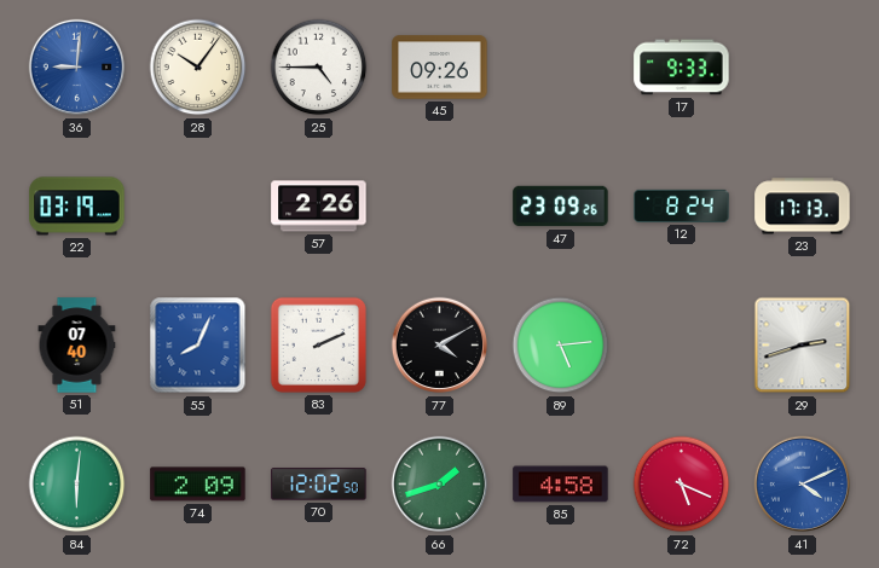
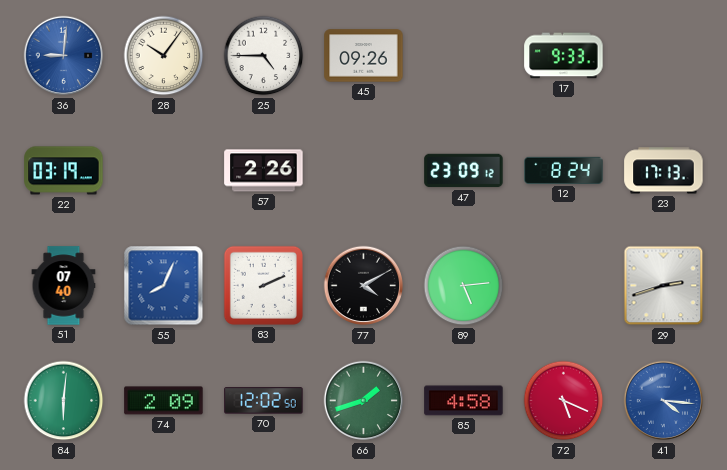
47: 23:09:26 -> 23:09:12 (464, 171)
41: 4:11 -> 4:16 (664, 401)
